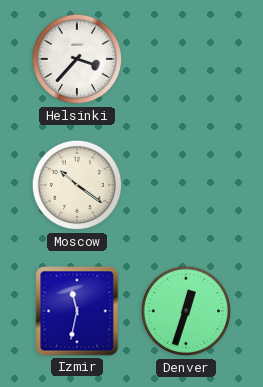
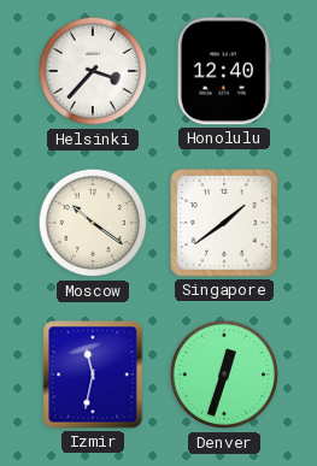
Honolulu: none -> 12:40 (224, 71)
Singapore: none -> 1:39 (225, 224)
